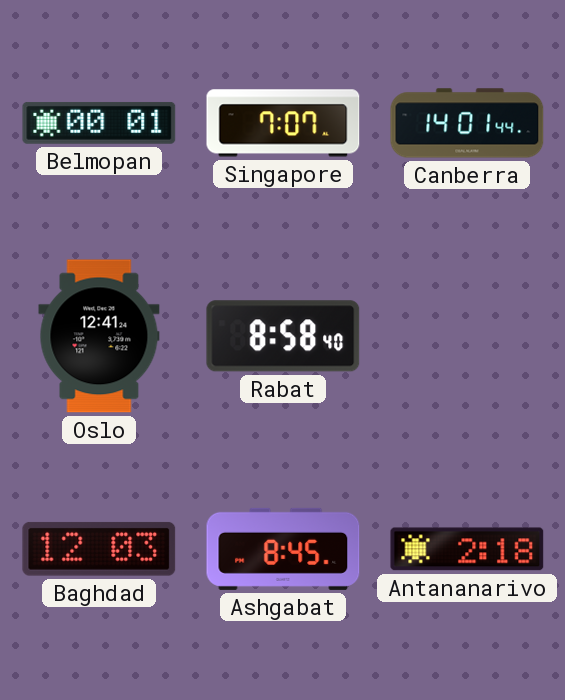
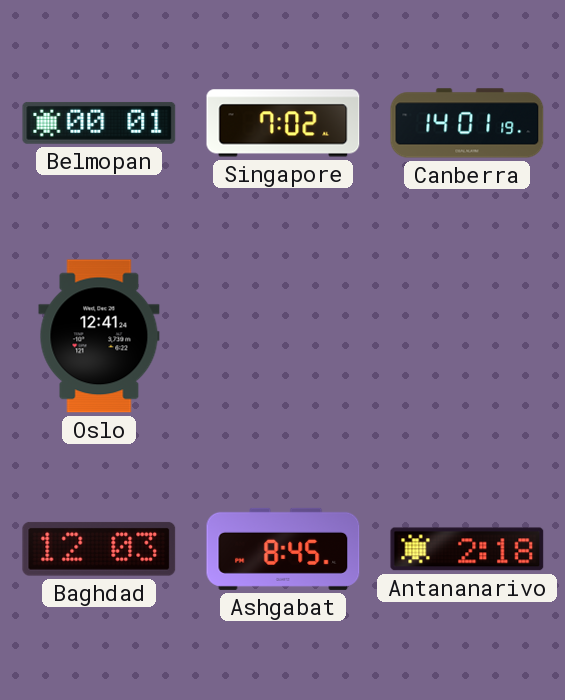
Singapore: 7:07 -> 7:02 (283, 123)
Canberra: 14:01:44 -> 14:01:19 (467, 123)
Rabat: 8:58 -> none (283, 336)
